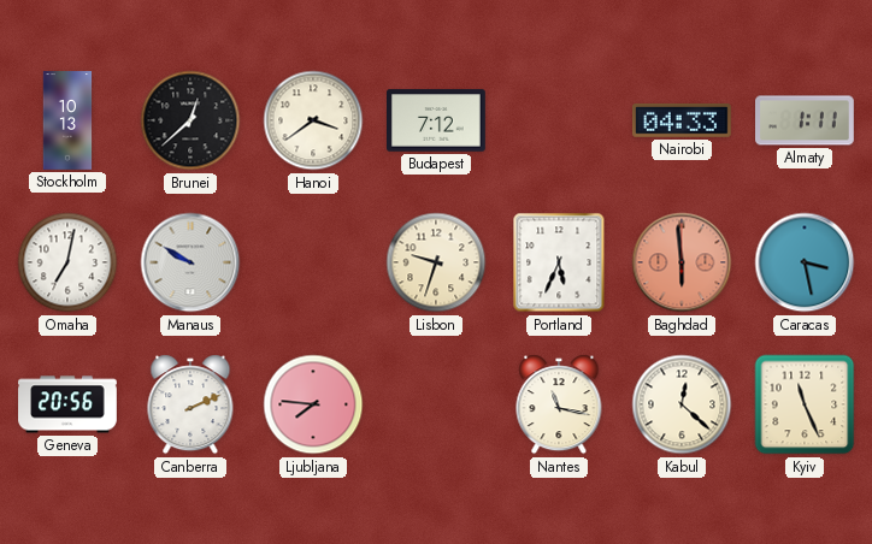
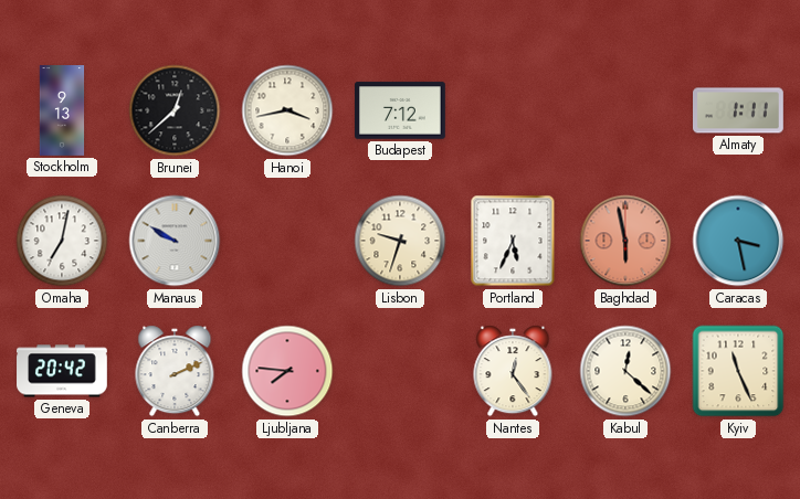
Stockholm: 10:13 -> 9:13 (62, 110)
Hanoi: 3:39 -> 3:43 (287, 110)
Nairobi: 04:33 -> none (683, 122)
Baghdad: 5:59 -> 5:58 (625, 241)
Geneva: 20:56 -> 20:42 (62, 371)
Nantes: 11:17 -> 12:24 (513, 371)
